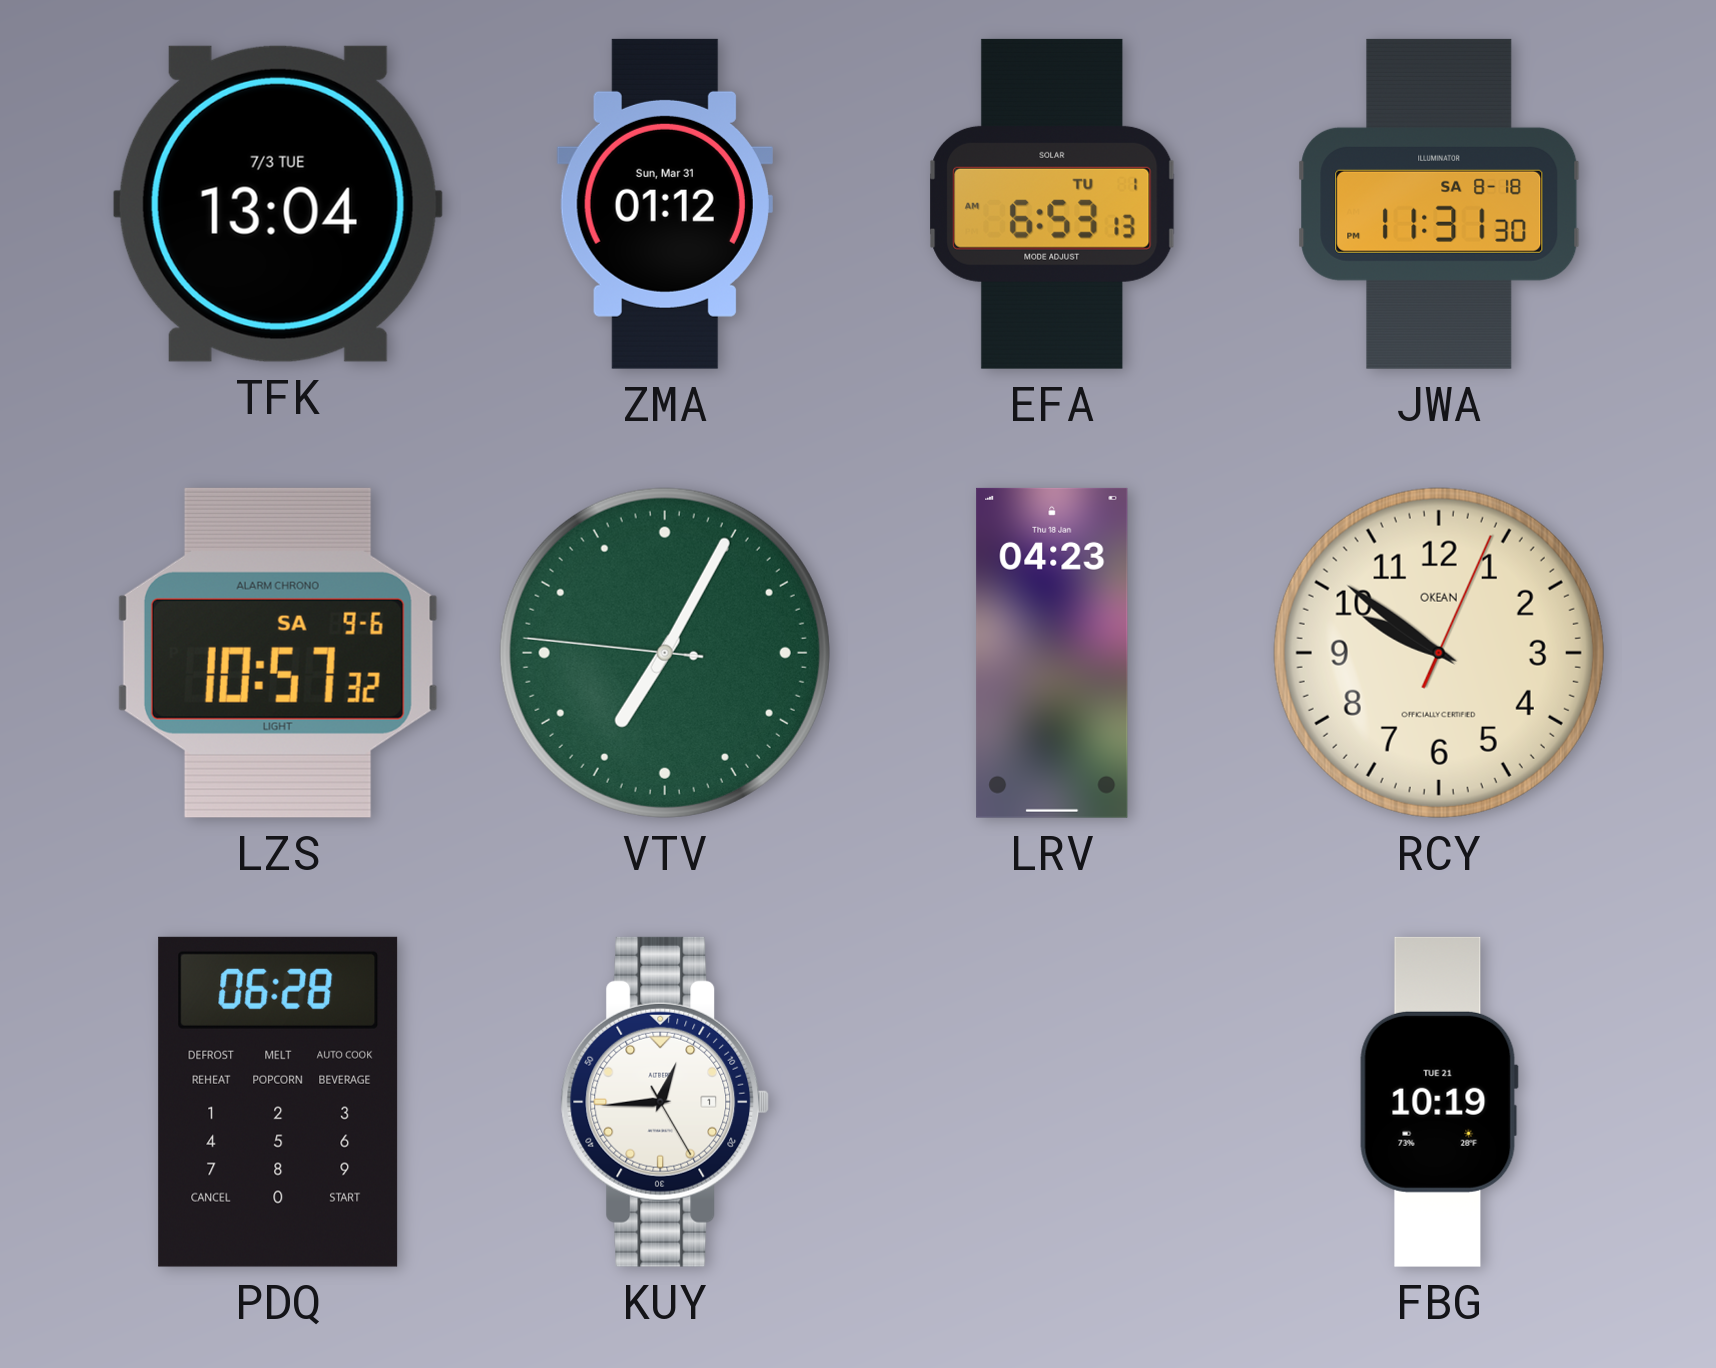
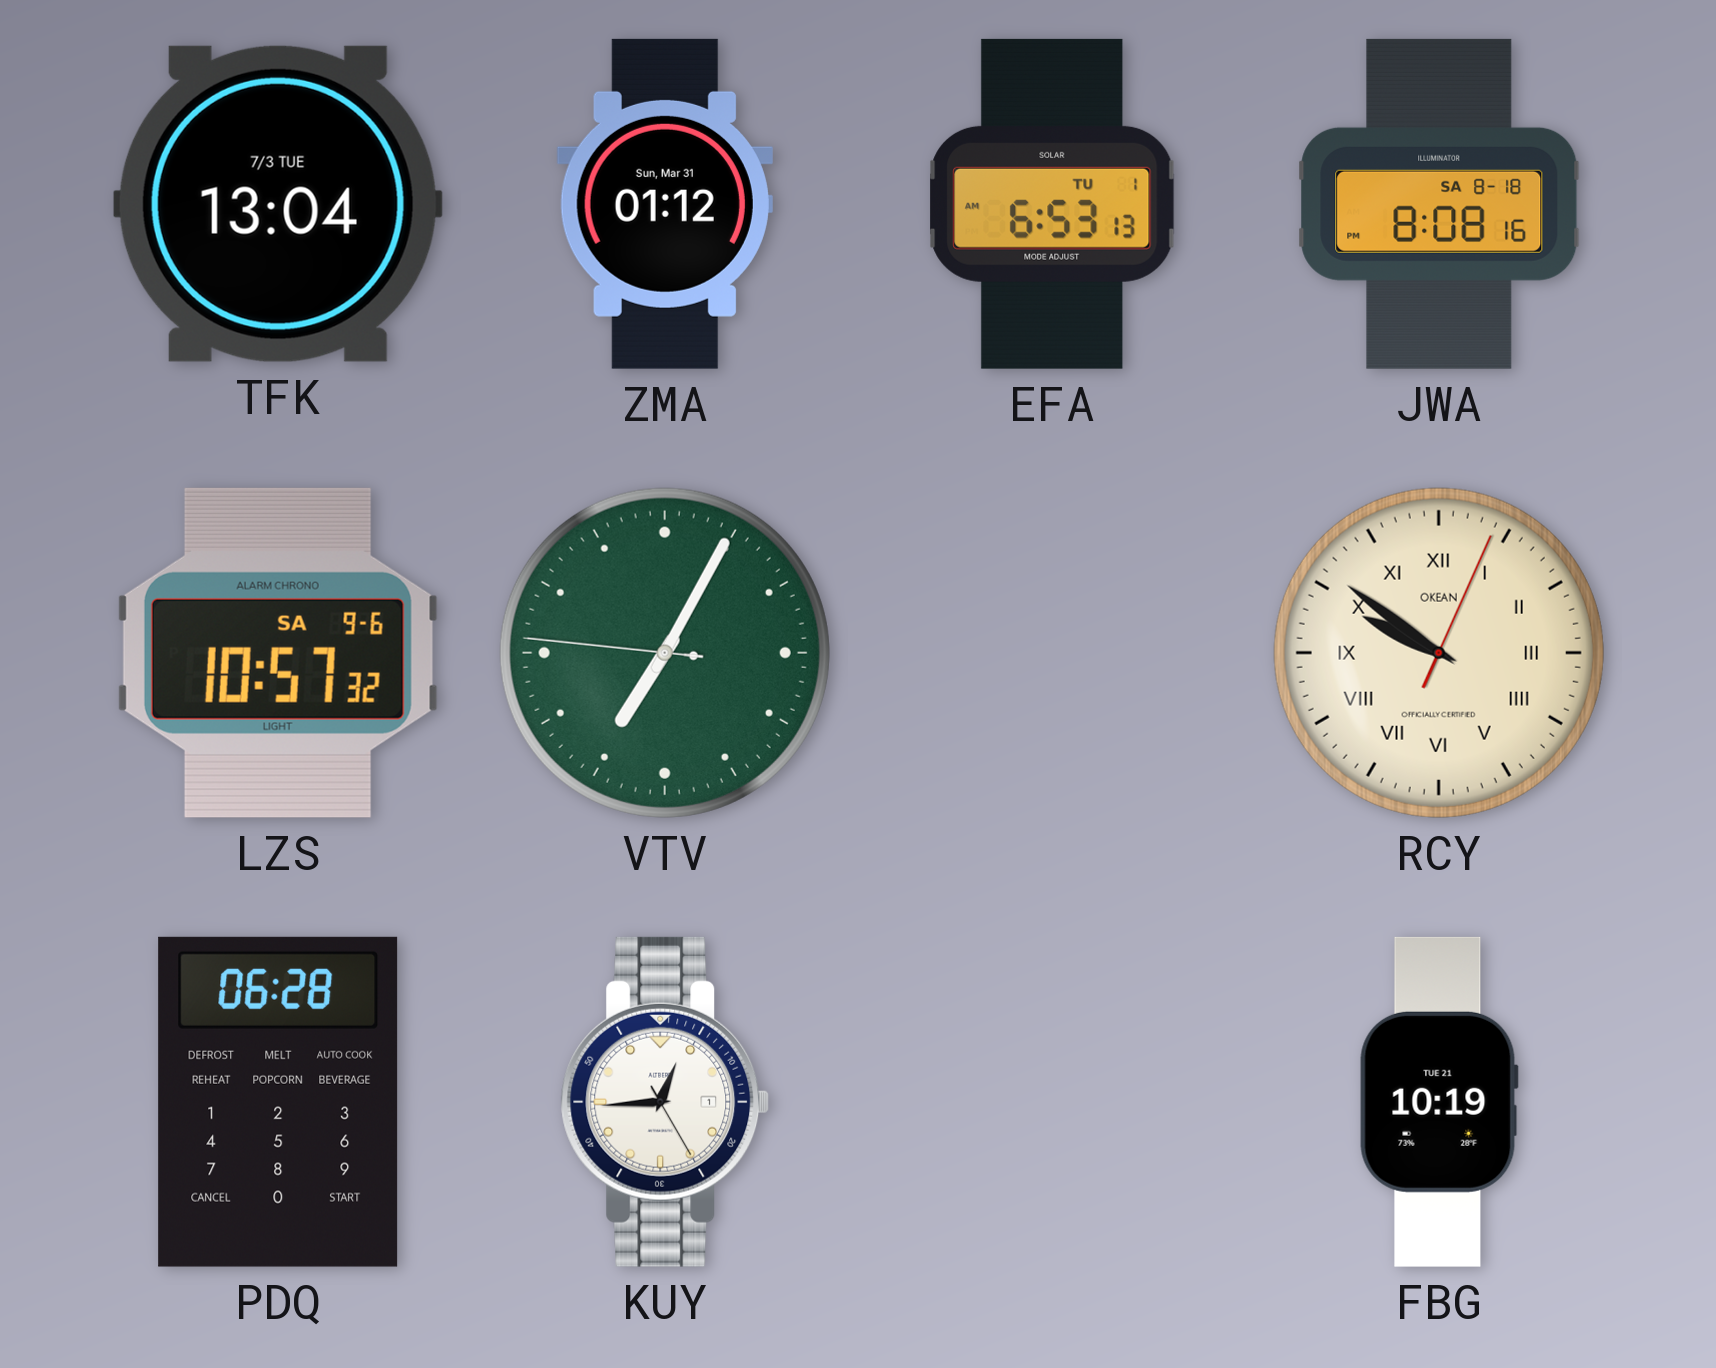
JWA: 11:31 -> 8:08 (1439, 204)
LRV: 04:23 -> none (1052, 653)
RCY numerals: Arabic -> Roman (1439, 653)
